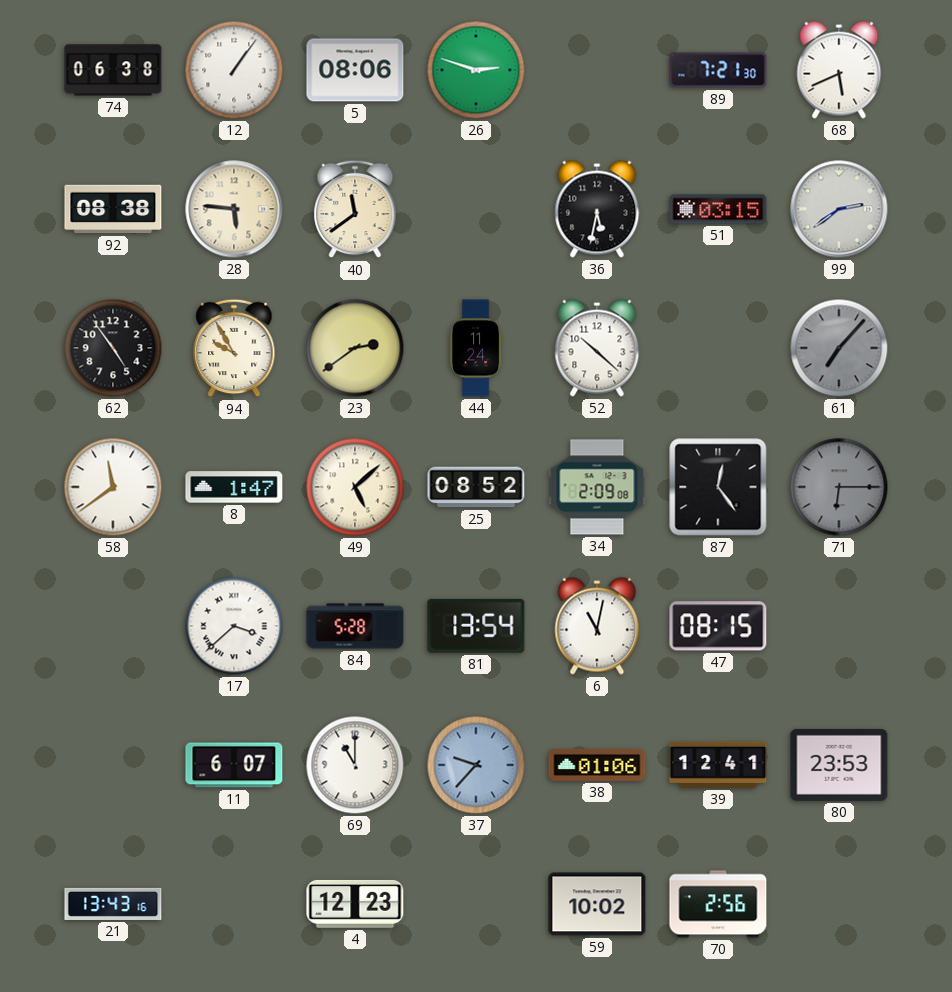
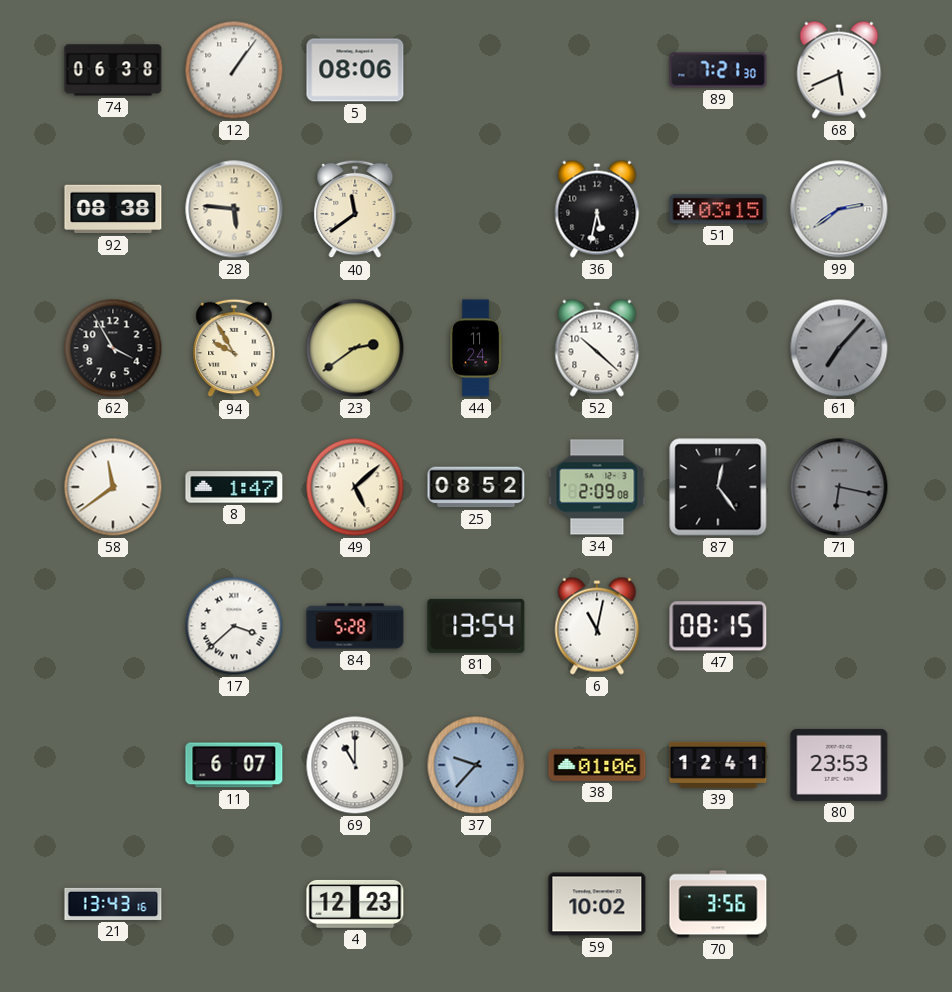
26: 2:48 -> none (476, 70)
62: 4:54 -> 3:55 (113, 348)
71: 6:15 -> 6:17 (839, 487)
70: 2:56 -> 3:56 (718, 904)
